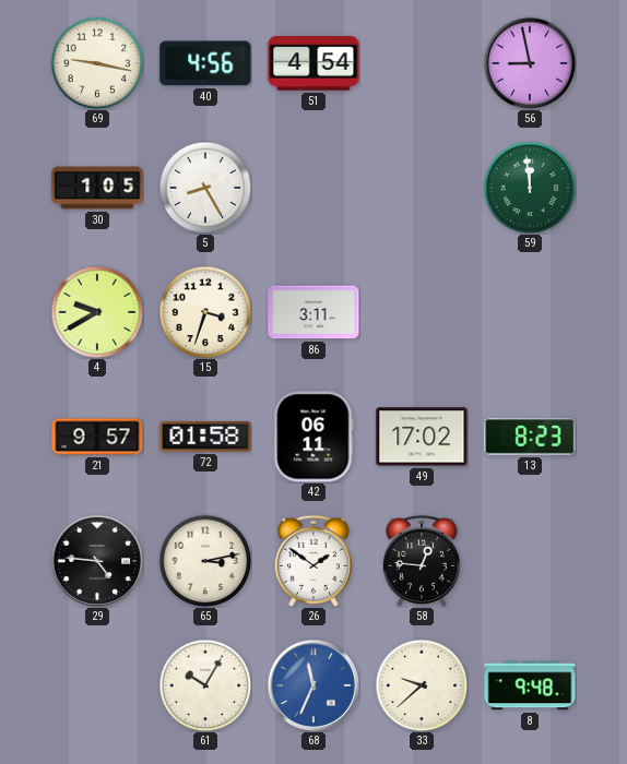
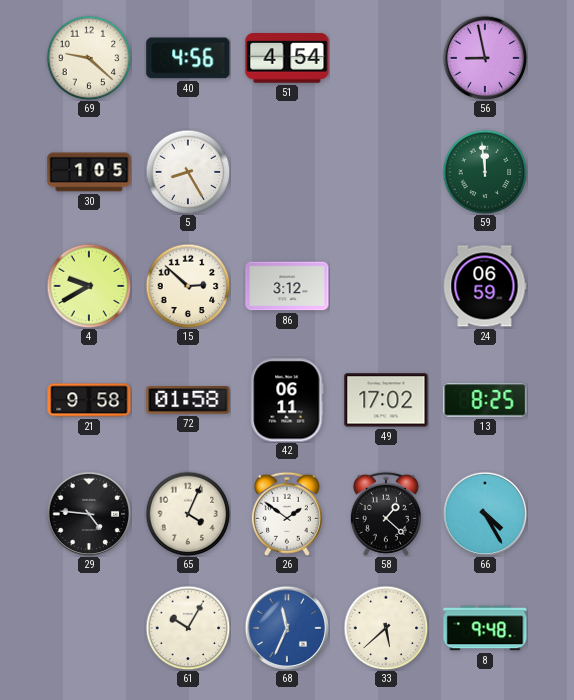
69: 9:17 -> 9:22 (89, 58)
15: 3:33 -> 2:52 (188, 286)
86: 3:11 -> 3:12 (287, 286)
24: none -> 06:59 (485, 286)
21: 9:57 -> 9:58 (89, 400)
13: 8:23 -> 8:25 (485, 400)
65: 3:13 -> 4:04 (188, 514)
58: 12:46 -> 1:22 (386, 514)
66: none -> 4:25 (485, 514)
33: 9:38 -> 5:38 (386, 628)
